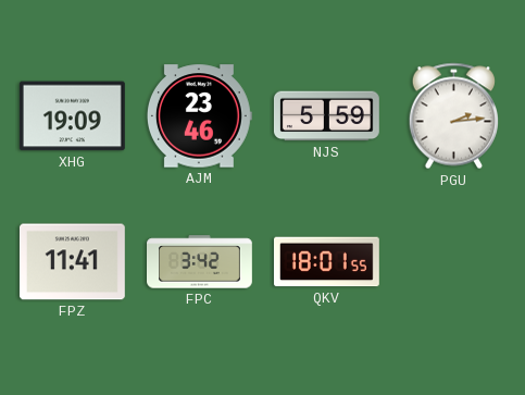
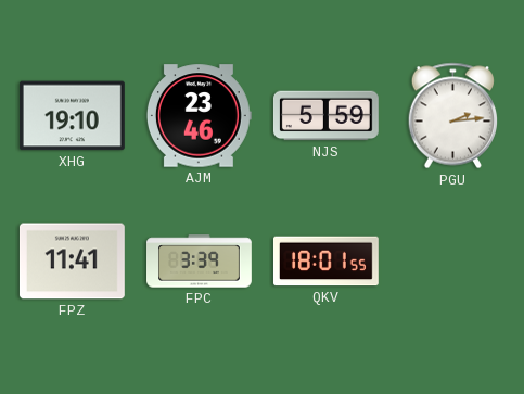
XHG: 19:09 -> 19:10 (72, 116)
FPC: 3:42 -> 3:39 (200, 262)
